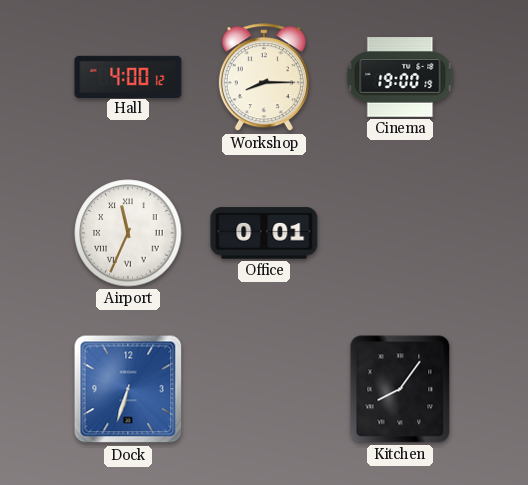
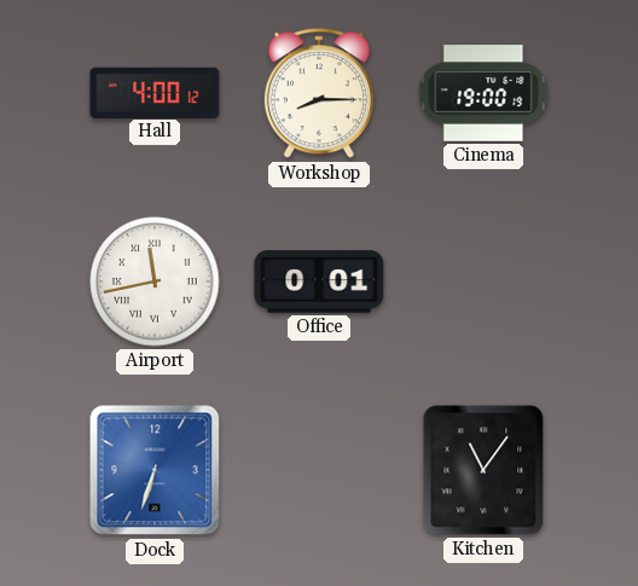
Airport: 11:34 -> 11:43 (155, 282)
Kitchen: 8:06 -> 11:06 (483, 470)
